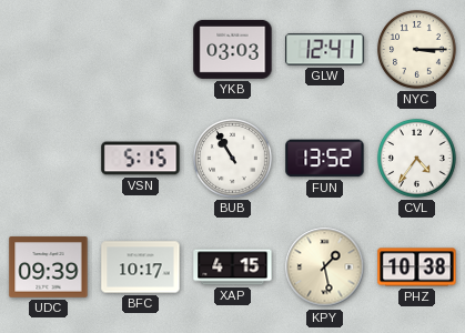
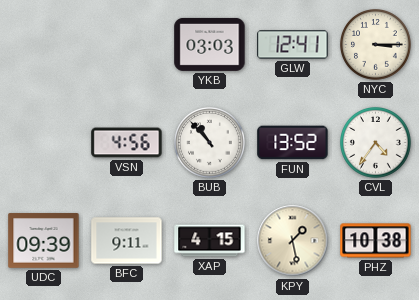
VSN: 5:15 -> 4:56 (127, 143)
BUB: 10:55 -> 10:53 (210, 143)
BFC: 10:17 -> 9:11 (127, 241)
